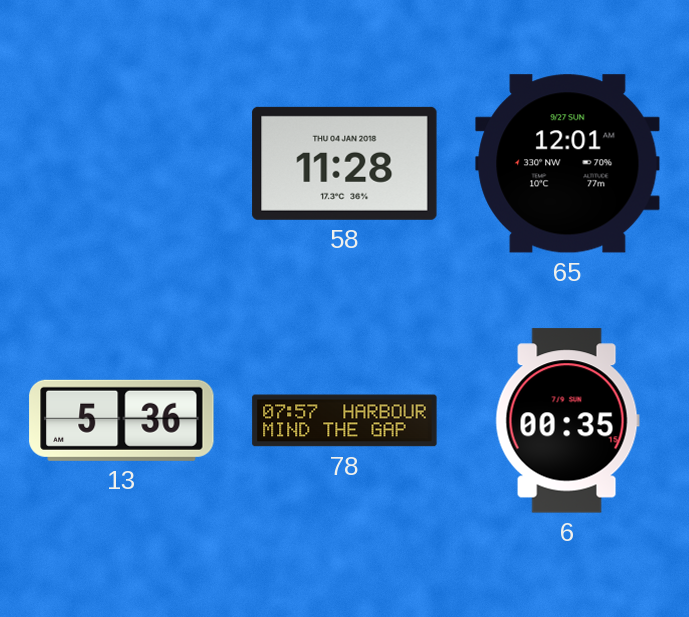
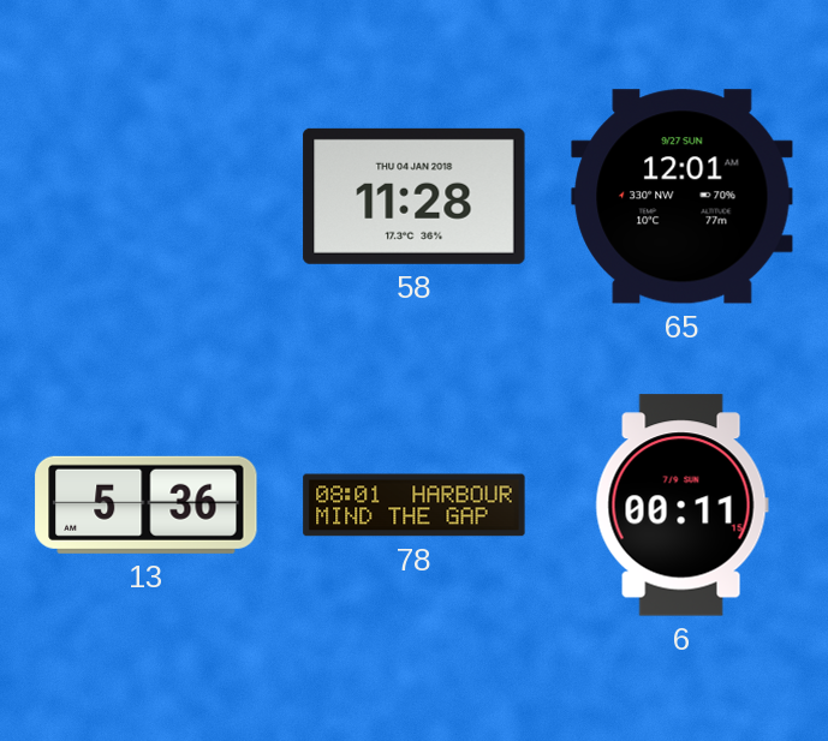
78: 07:57 -> 08:01 (415, 506)
6: 00:35 -> 00:11 (681, 506)
